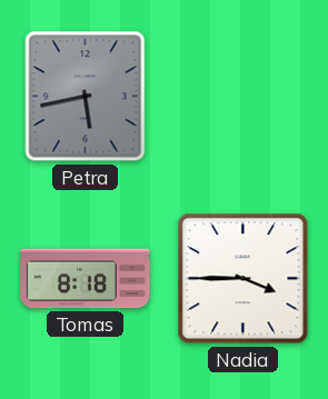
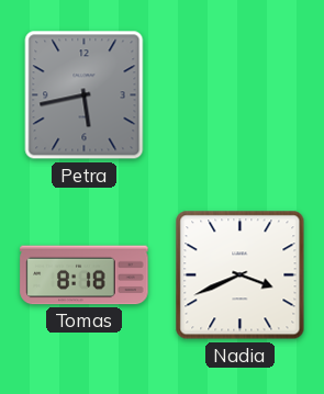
Nadia: 3:45 -> 3:41 (241, 275)
